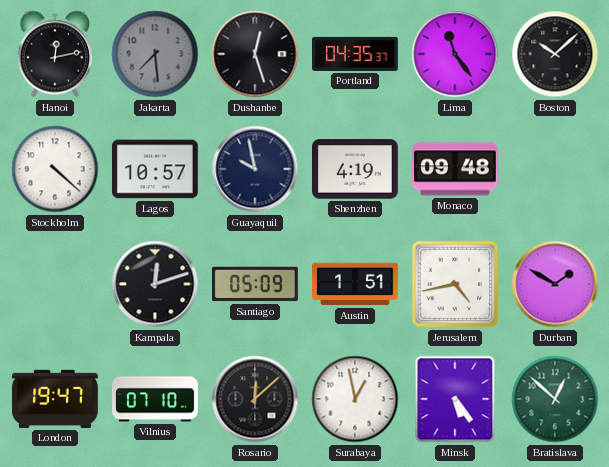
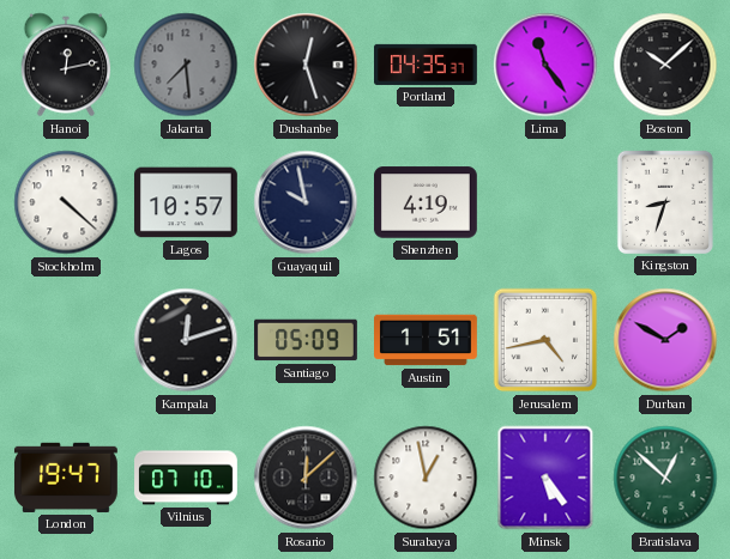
Monaco: 09:48 -> none (455, 169)
Kingston: none -> 8:33 (665, 202)
